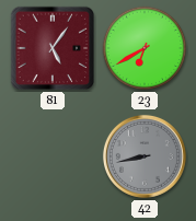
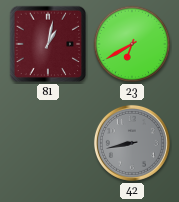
81: 5:06 -> 1:02 (48, 44)
